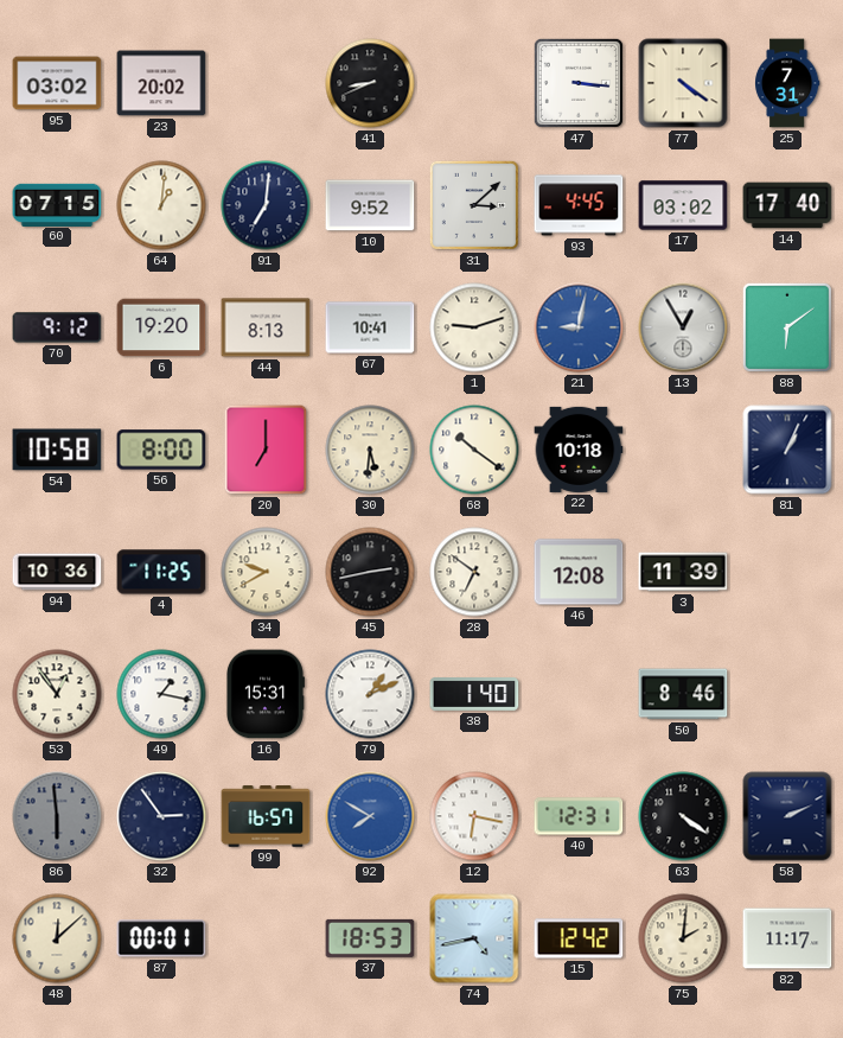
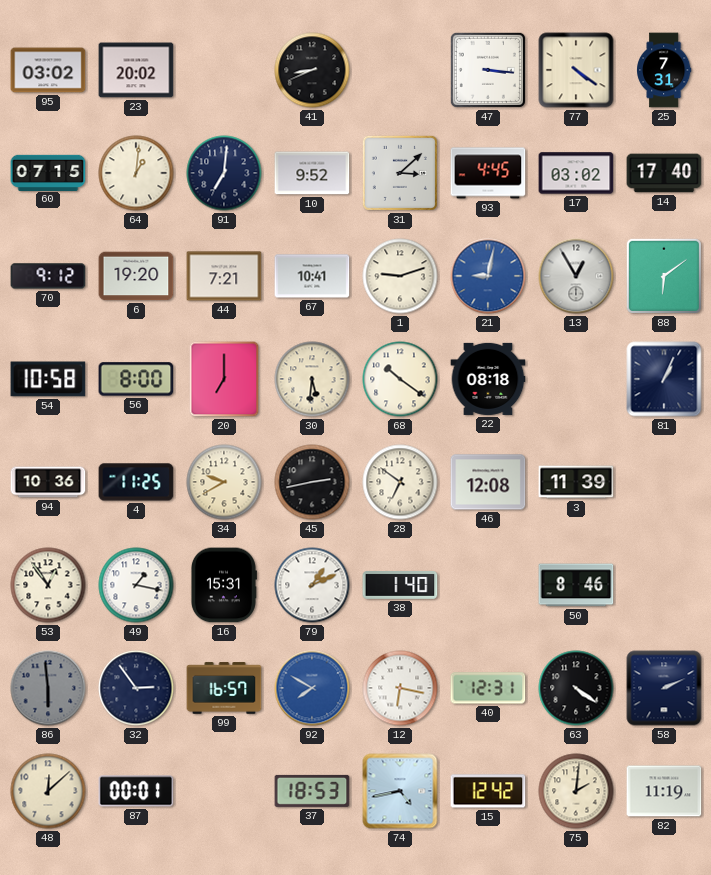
44: 8:13 -> 7:21 (224, 276)
22: 10:18 -> 08:18 (488, 379)
82: 11:17 -> 11:19 (664, 791)
